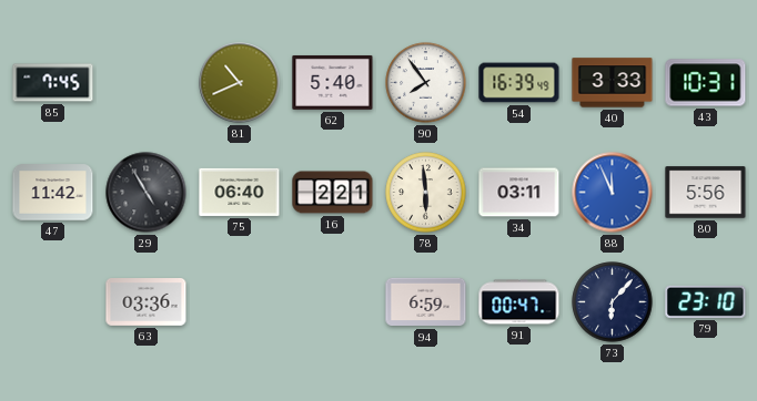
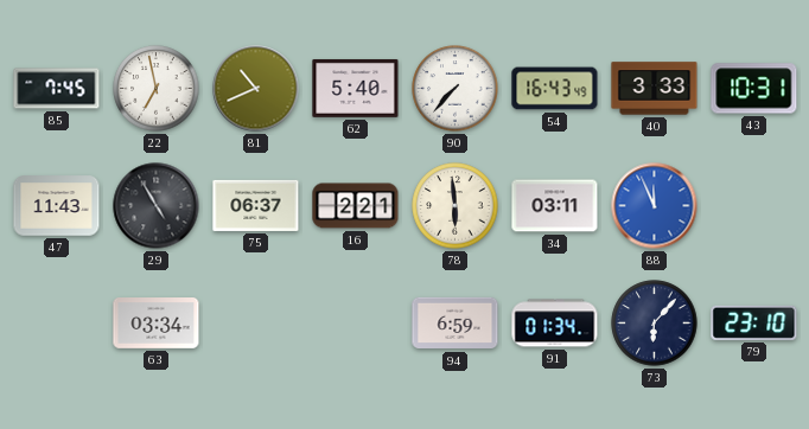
22: none -> 6:58 (157, 89)
90: 7:54 -> 7:37 (456, 89)
54: 16:39 -> 16:43 (555, 89)
47: 11:42 -> 11:43 (57, 206)
75: 06:40 -> 06:37 (256, 205)
80: 5:56 -> none (706, 193)
63: 03:36 -> 03:34 (157, 324)
91: 00:47 -> 01:34 (555, 324)
